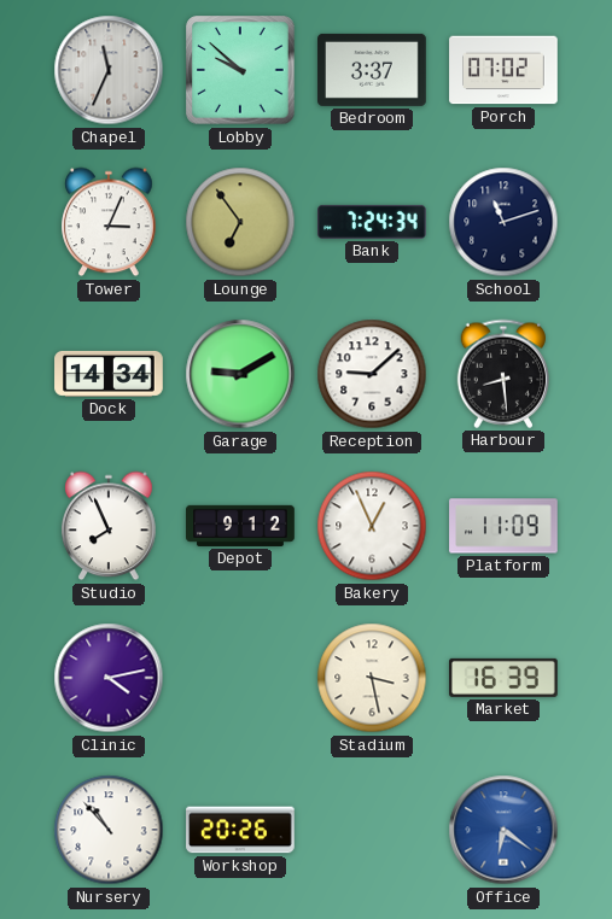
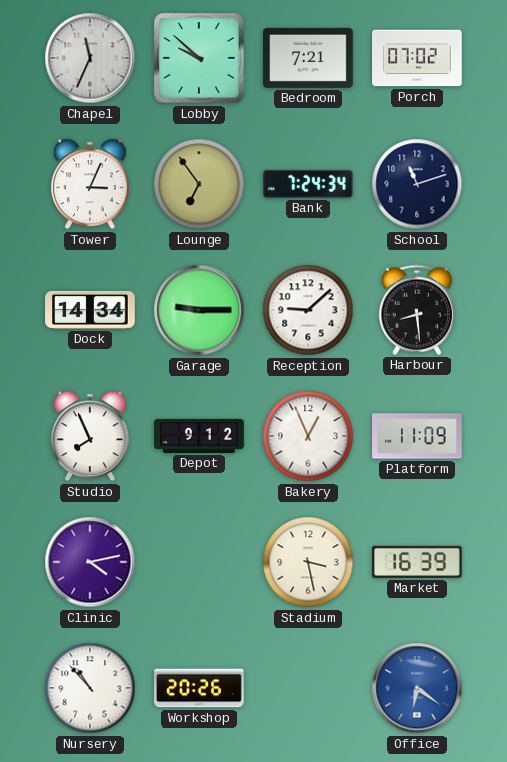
Bedroom: 3:37 -> 7:21 (308, 58)
Garage: 9:10 -> 9:15 (199, 310)
